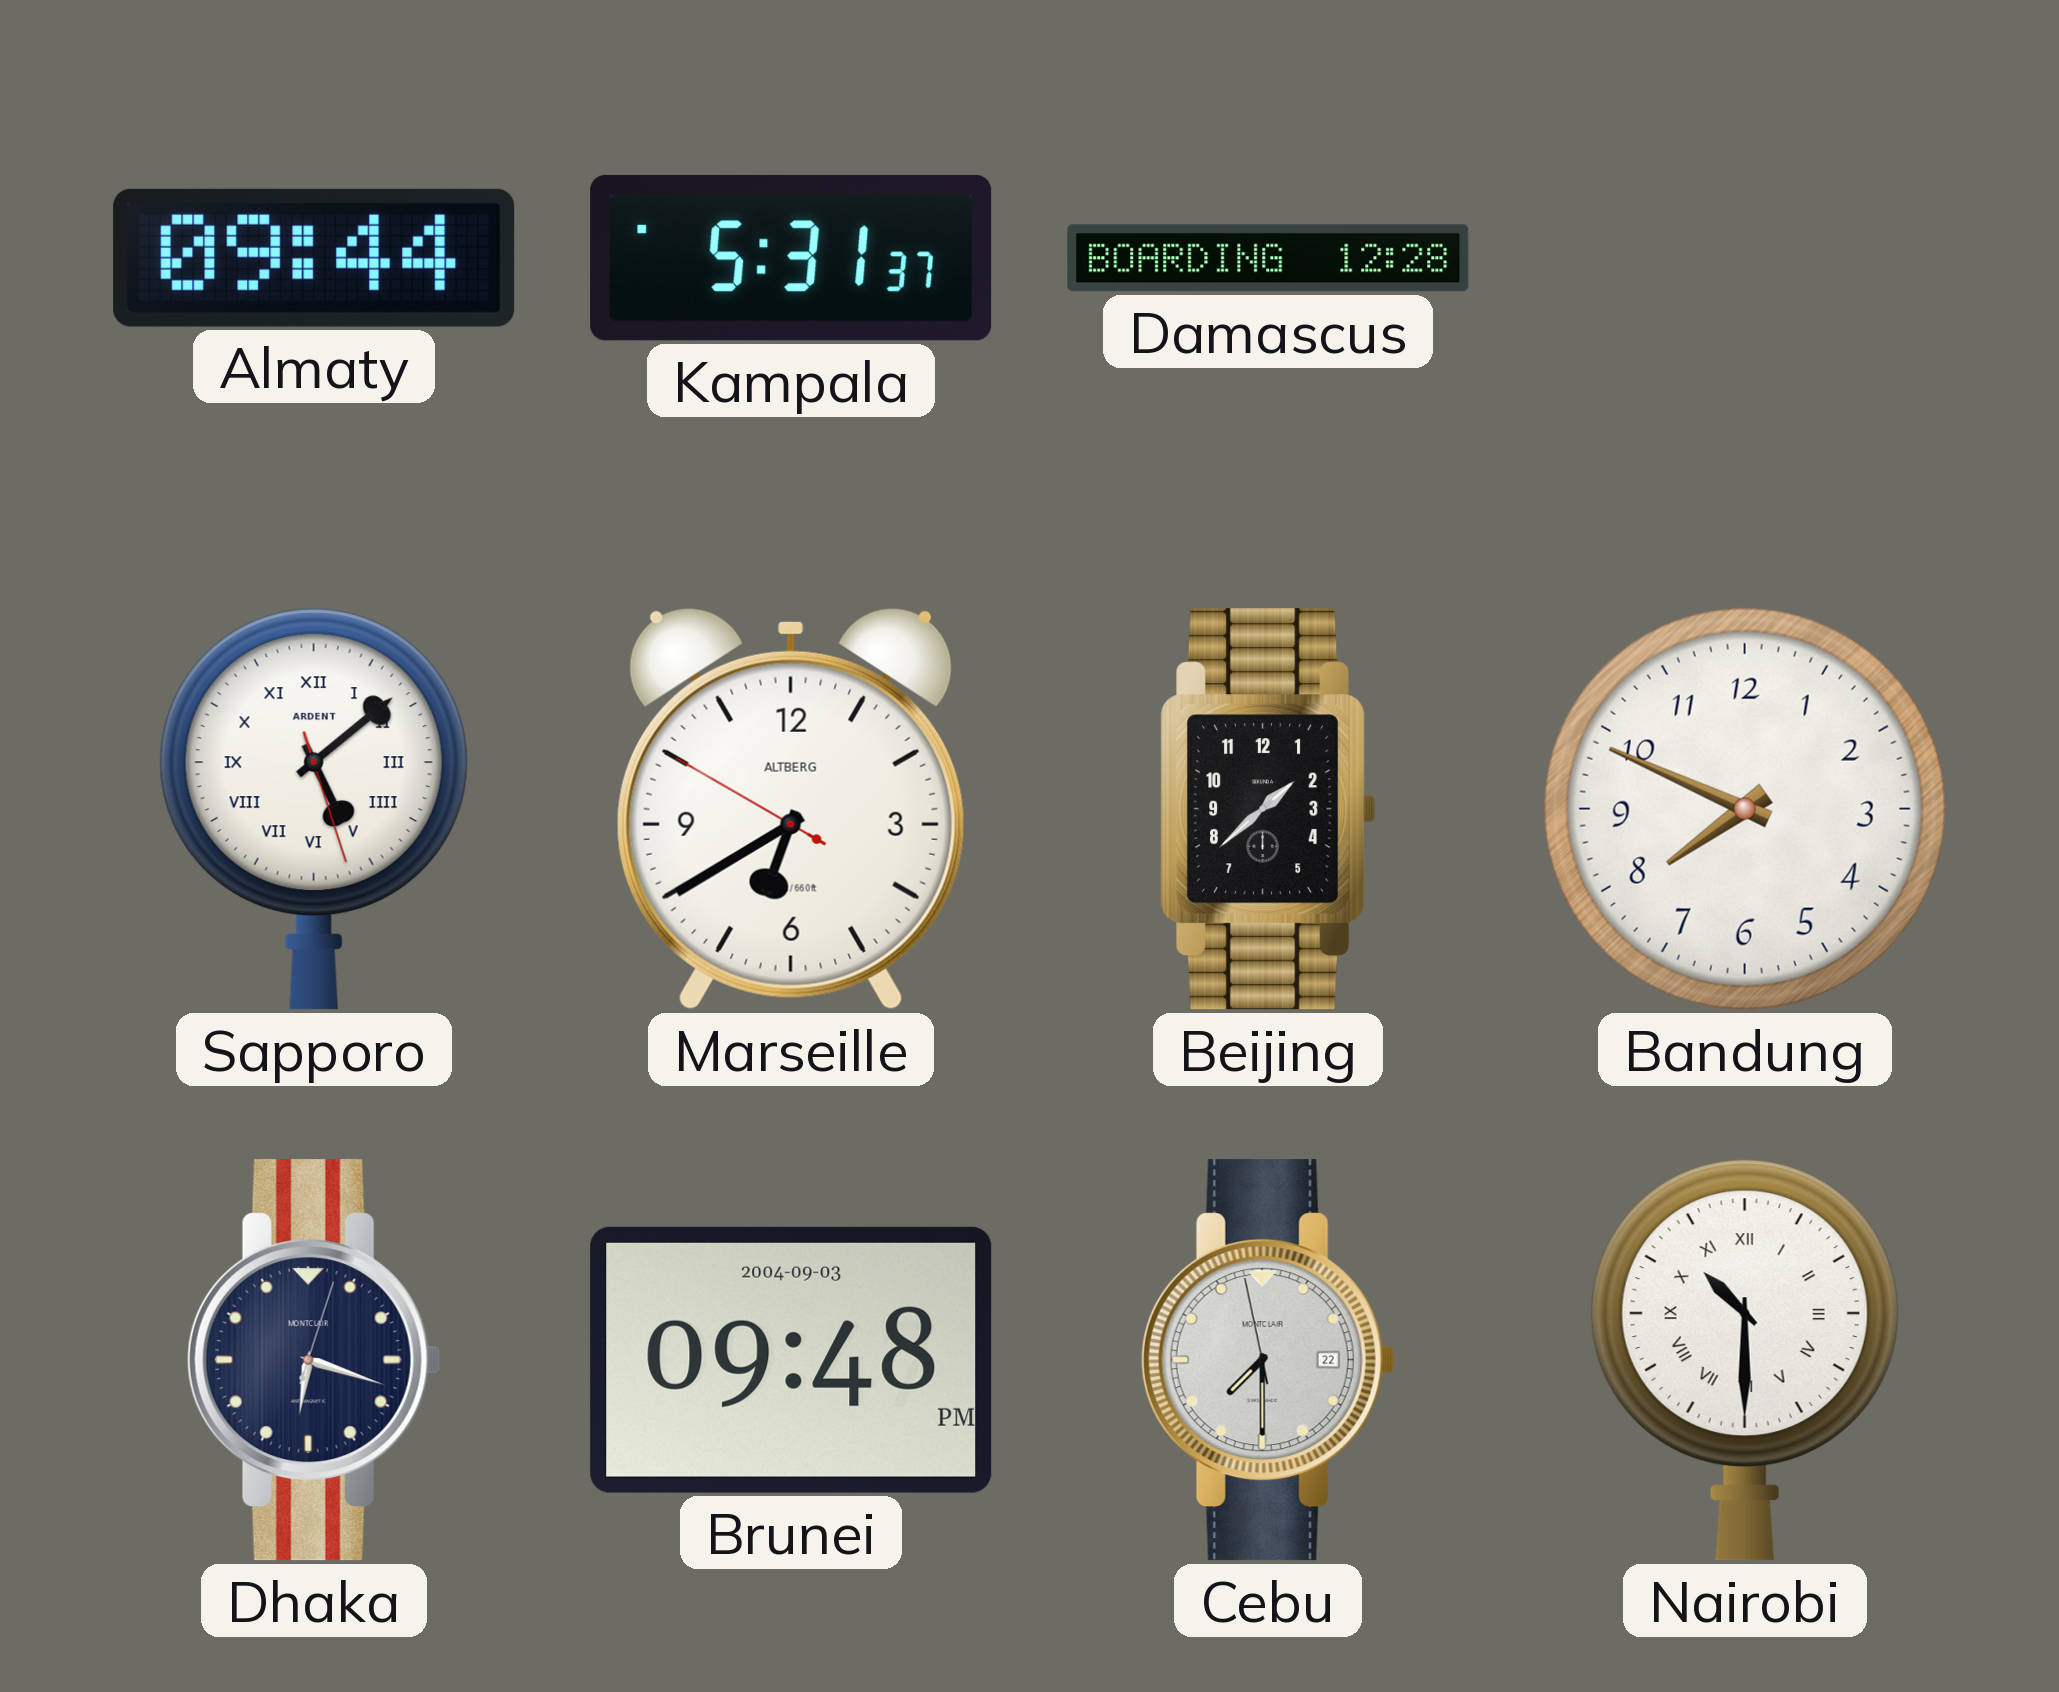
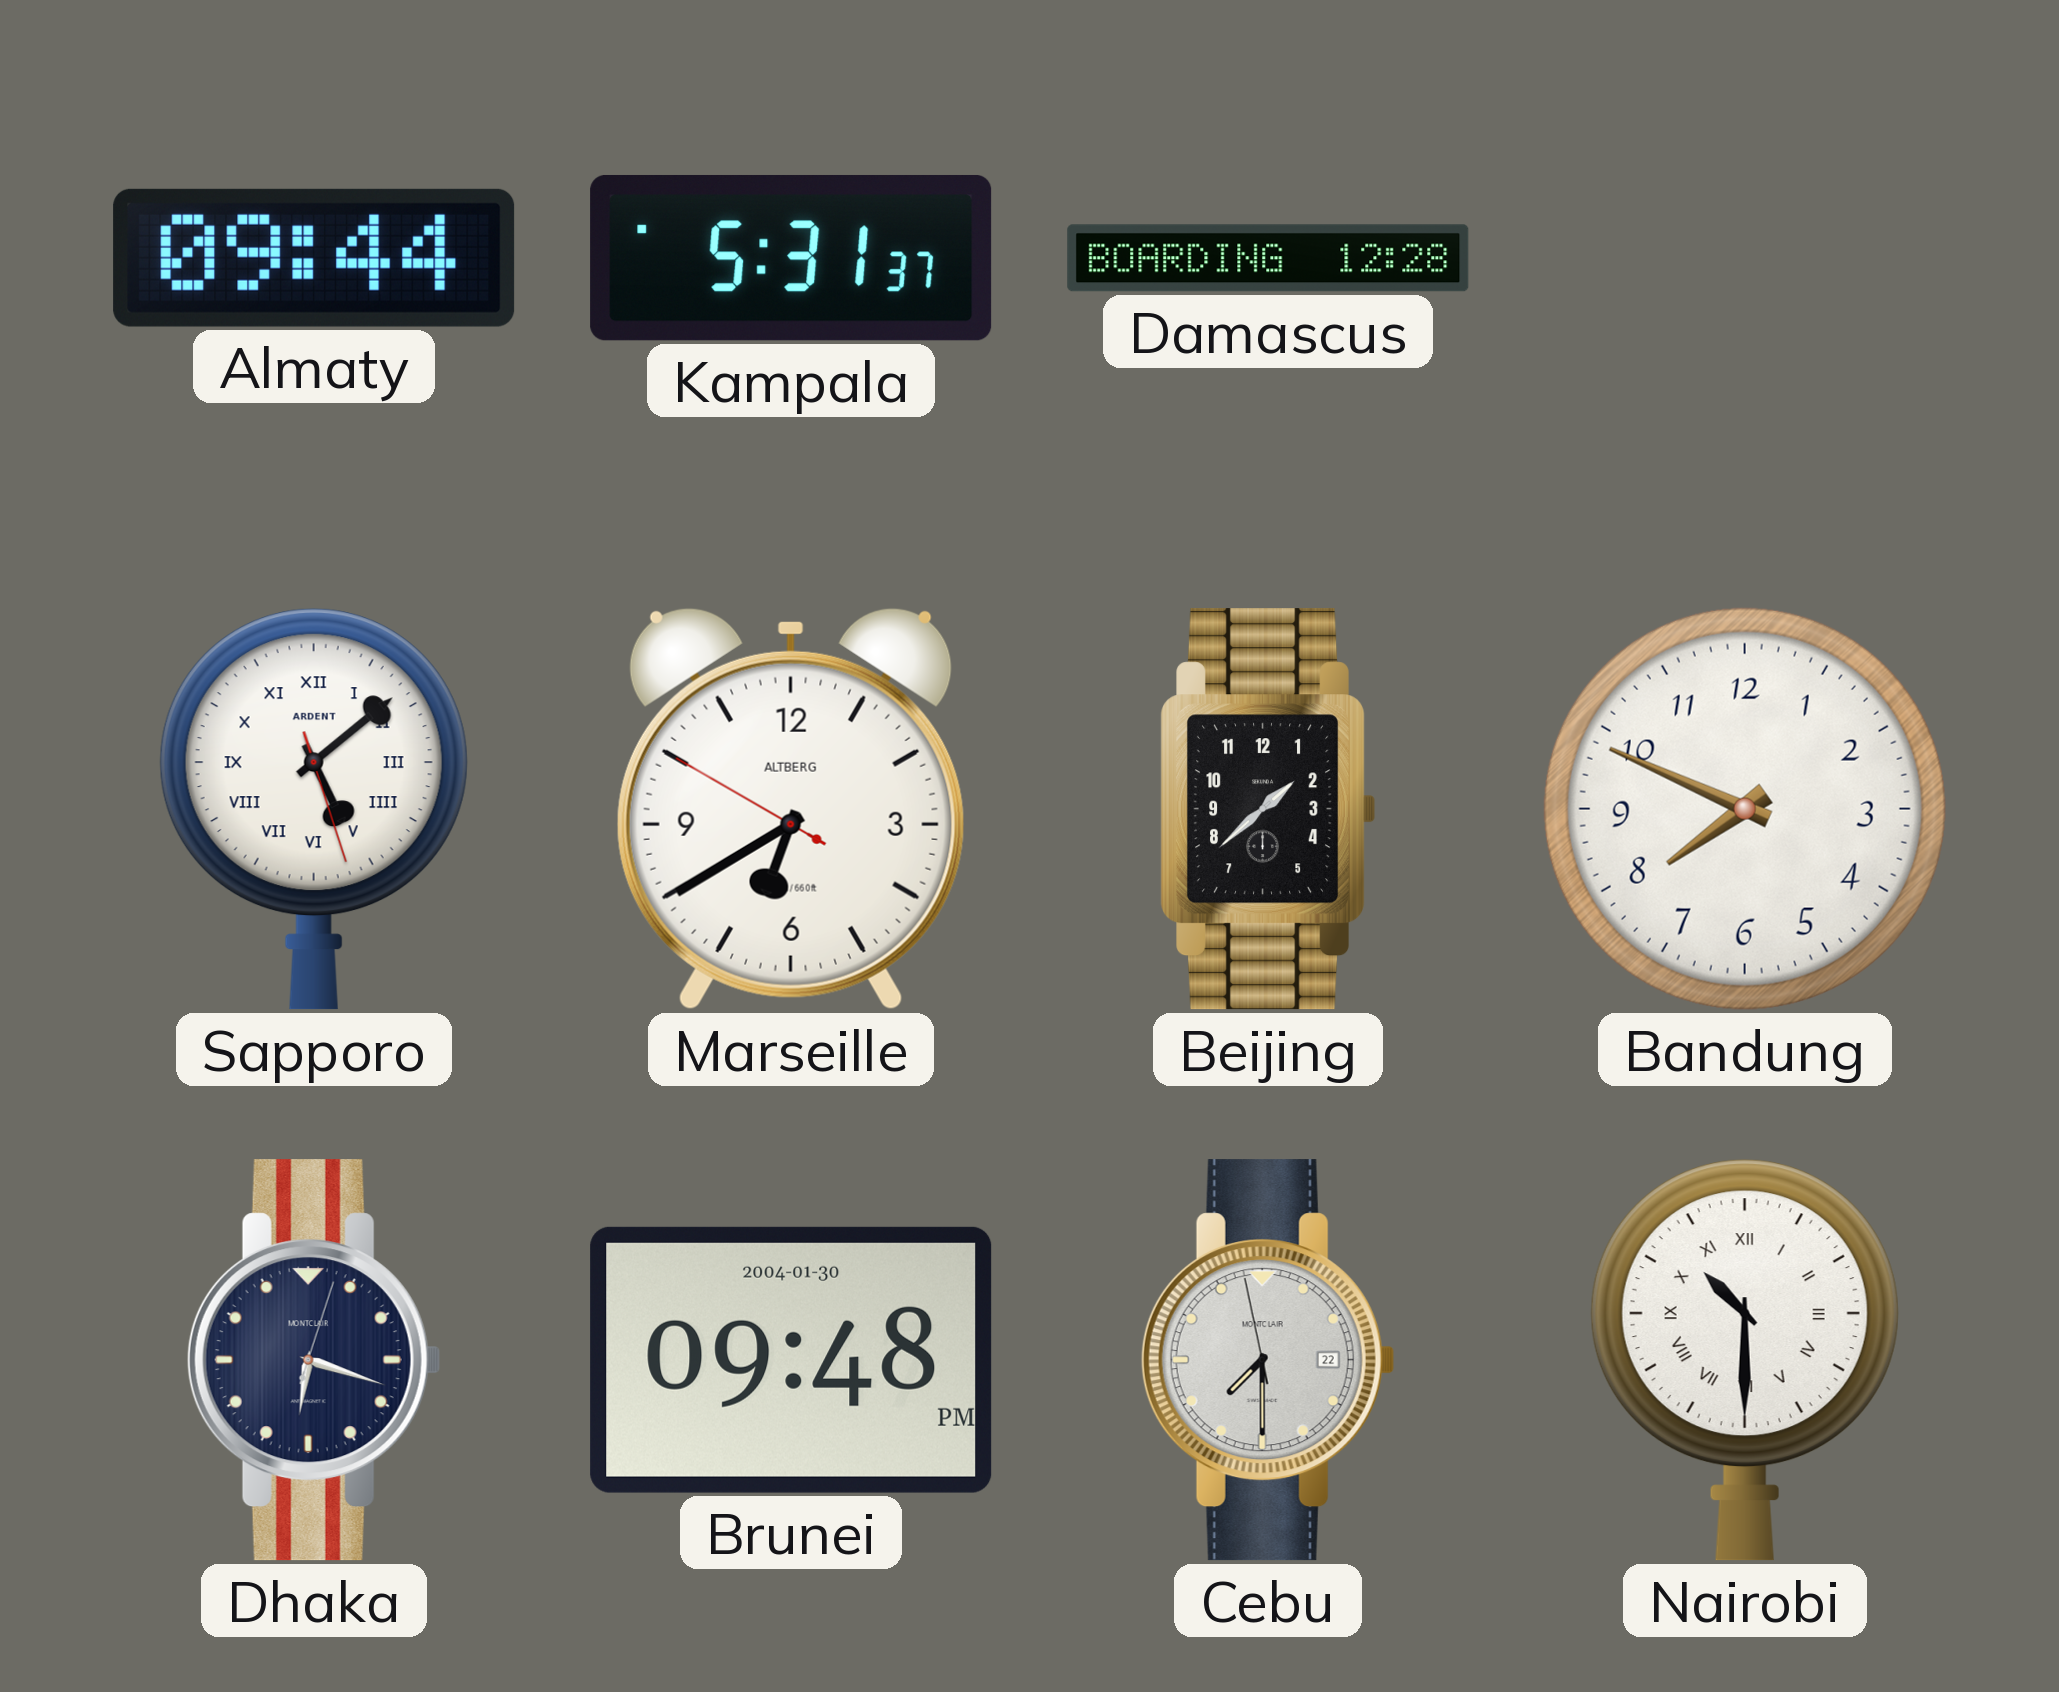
Brunei date: 2004-09-03 -> 2004-01-30 (791, 1360)
